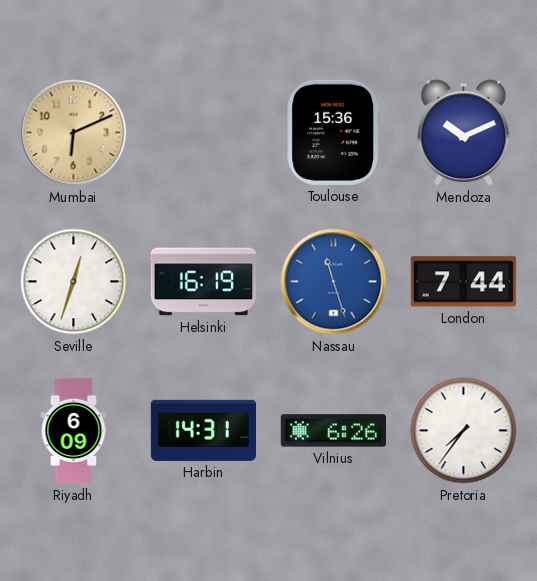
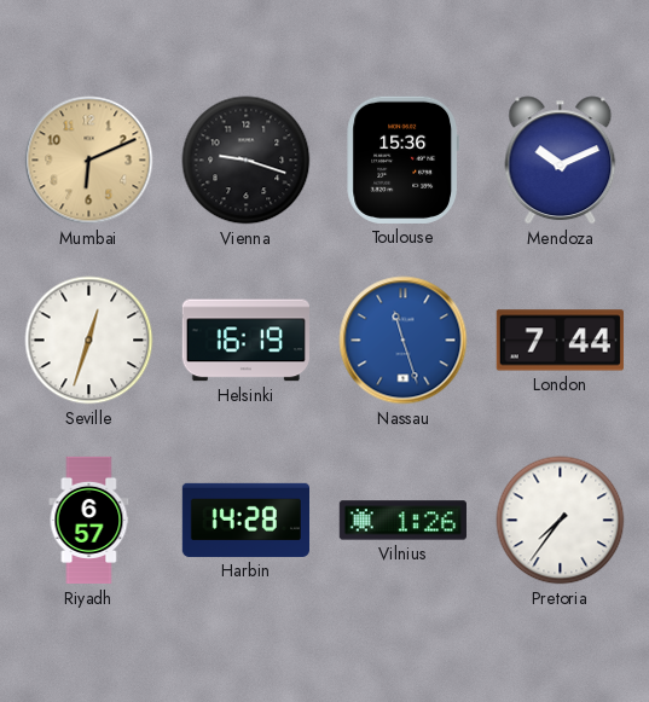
Vienna: none -> 9:18 (247, 161)
Riyadh: 6:09 -> 6:57 (89, 521)
Harbin: 14:31 -> 14:28 (245, 520)
Vilnius: 6:26 -> 1:26 (402, 521)
